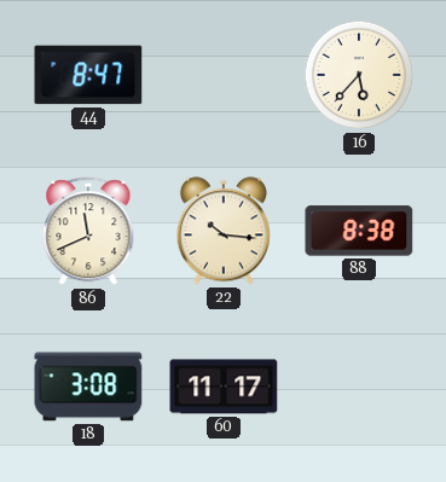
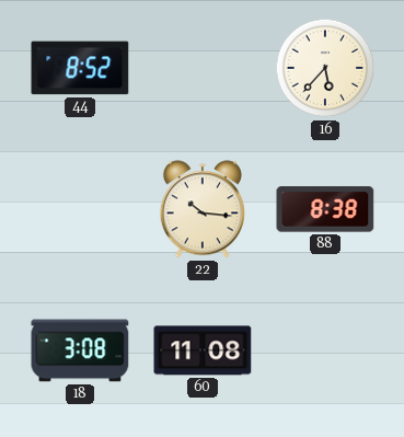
44: 8:47 -> 8:52 (80, 68)
86: 11:41 -> none (88, 232)
60: 11:17 -> 11:08 (203, 350)
